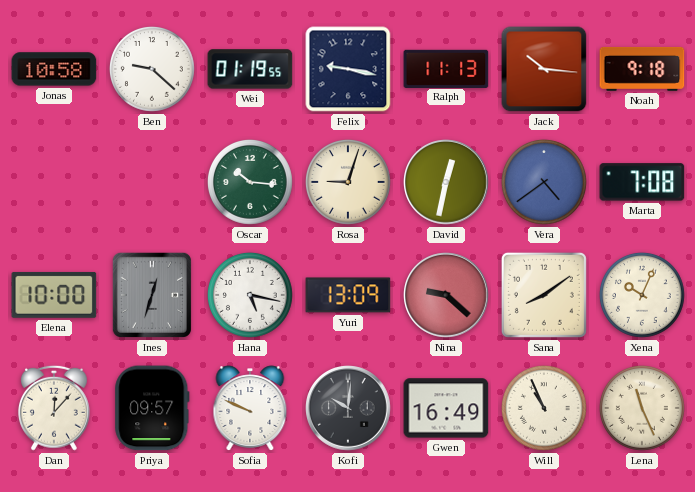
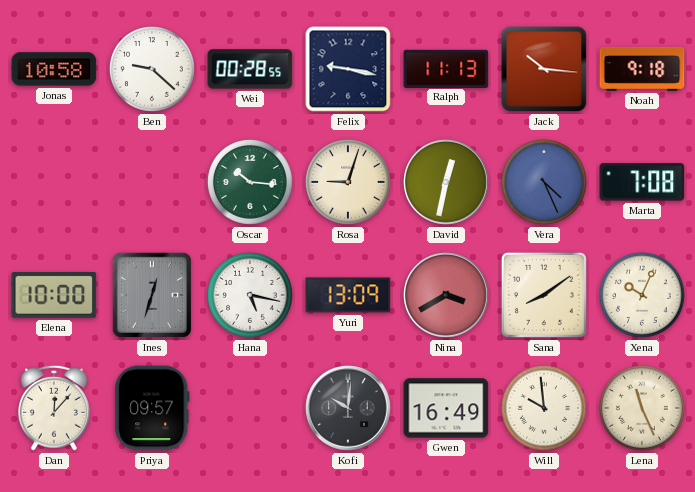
Wei: 01:19 -> 00:28 (250, 69)
Vera: 4:39 -> 4:26 (544, 182)
Nina: 9:22 -> 3:40 (446, 295)
Sofia: 9:49 -> none (250, 408)
Will: 10:56 -> 9:59 (544, 408)
